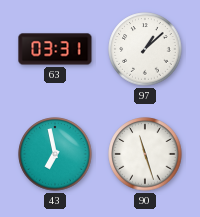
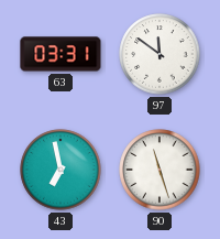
97: 1:08 -> 11:51 (159, 54)
